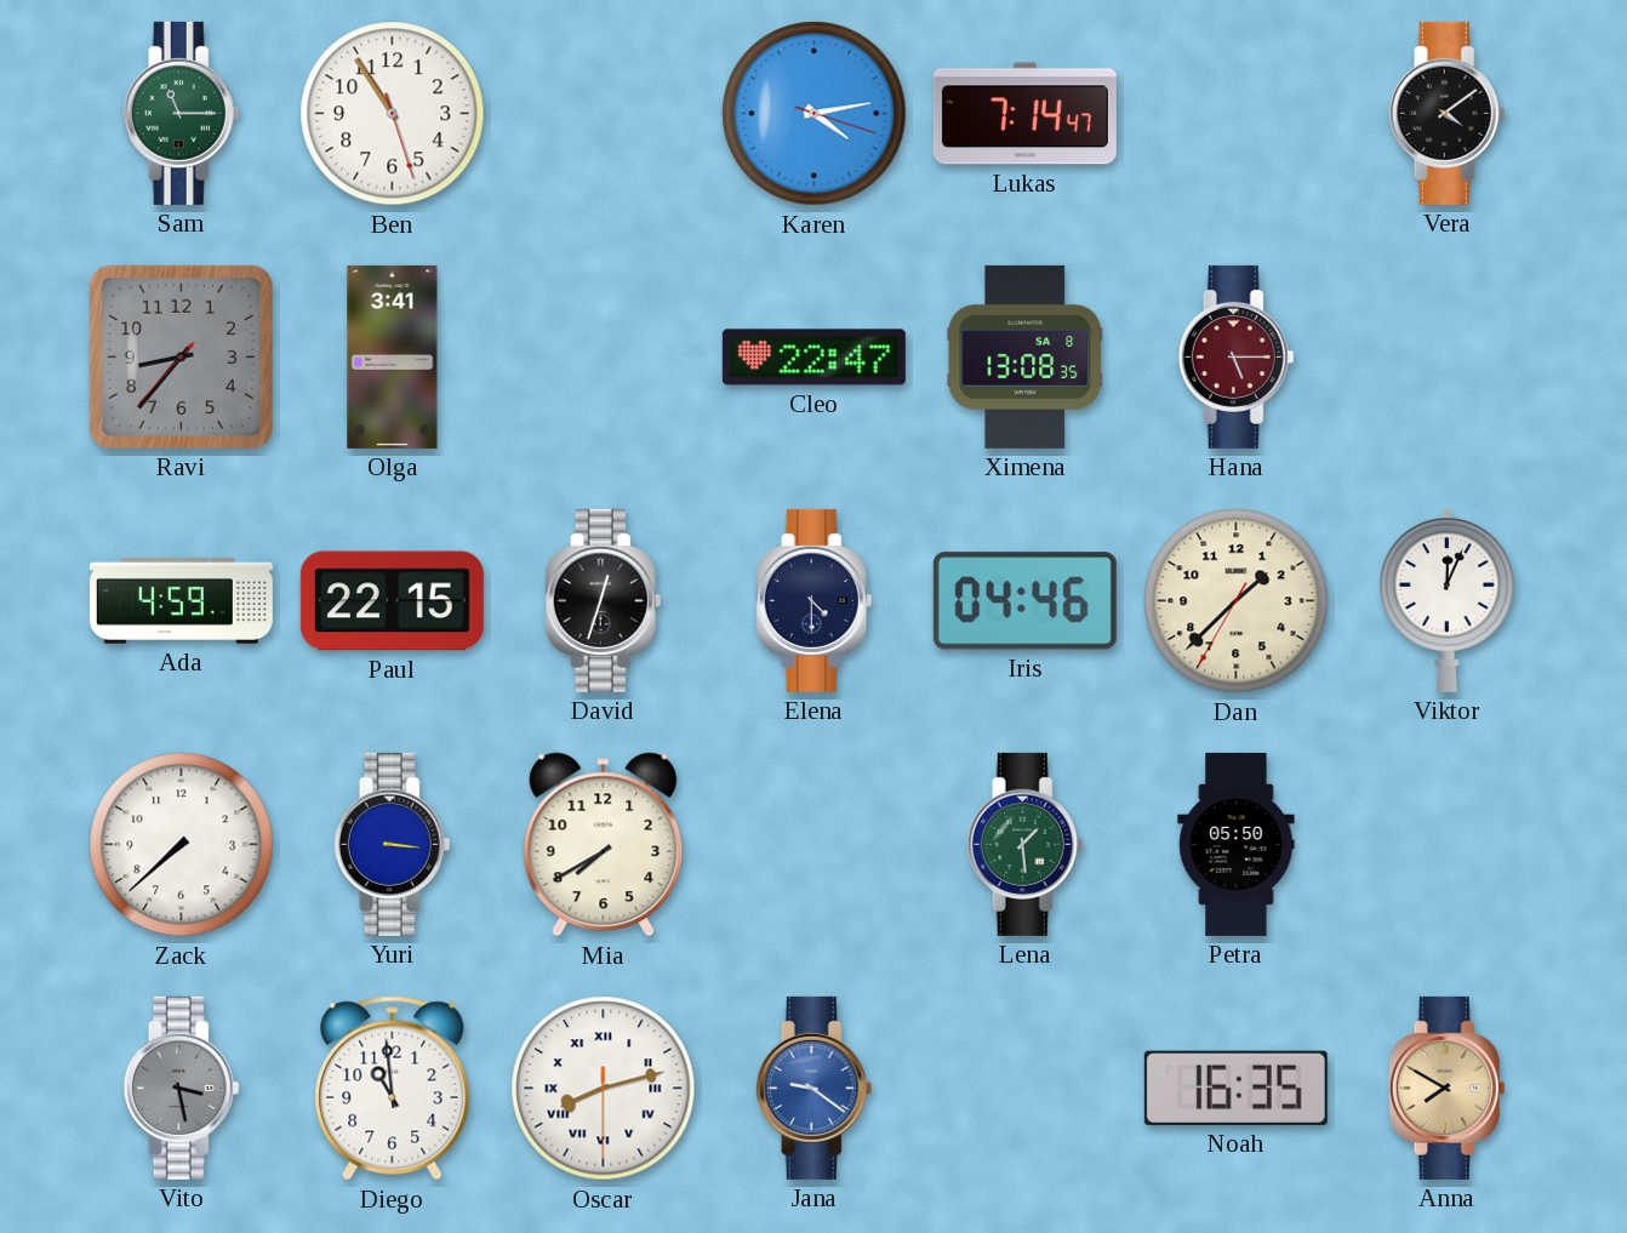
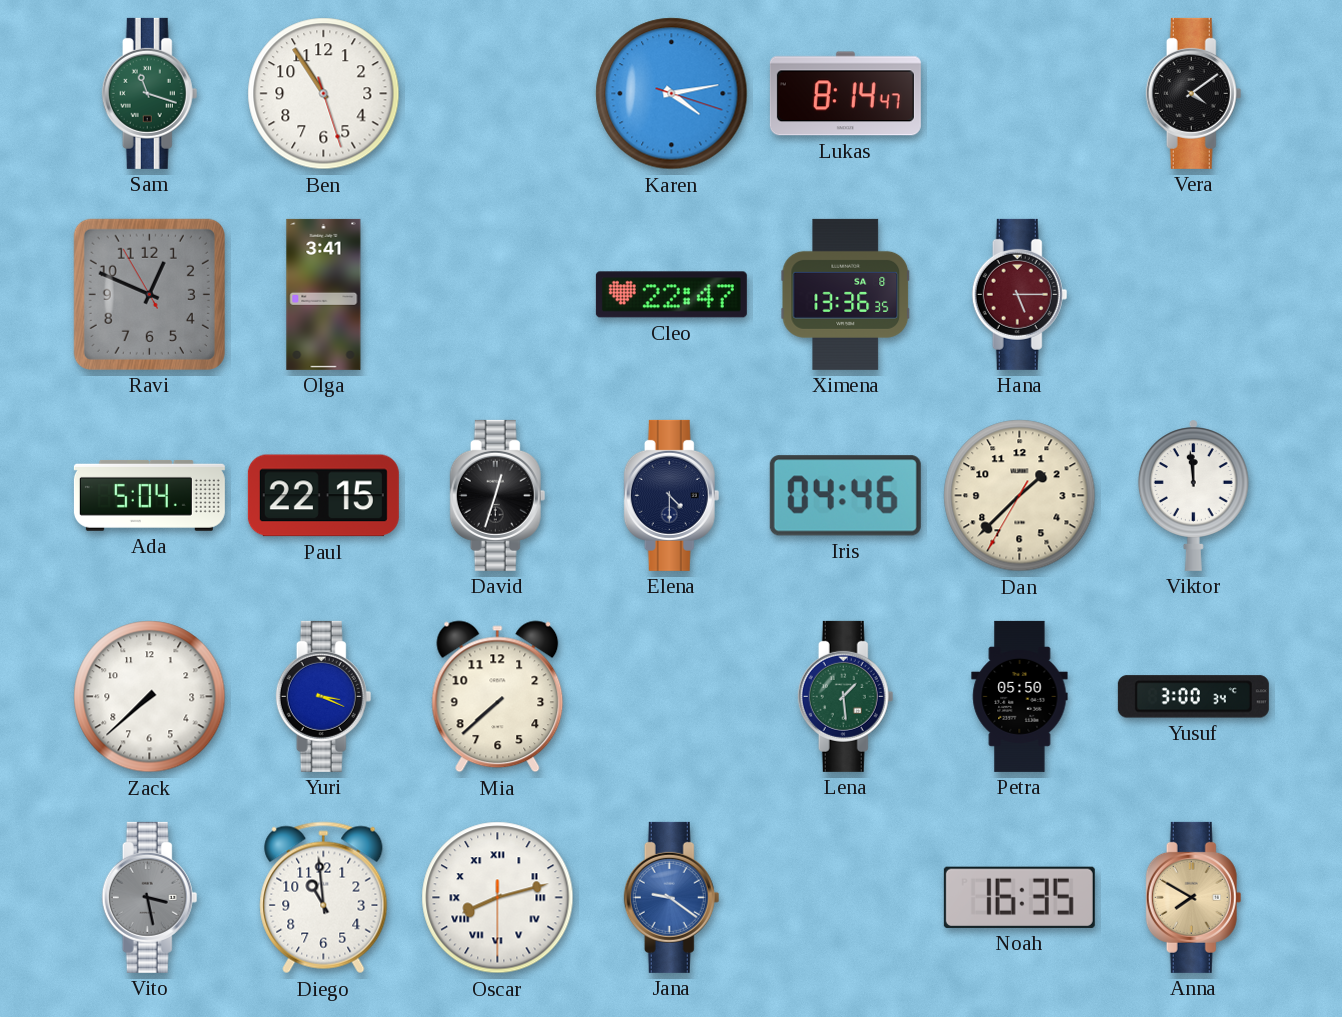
Sam: 11:15 -> 11:18 (150, 93)
Lukas: 7:14 -> 8:14 (845, 94)
Ravi: 8:36 -> 12:48 (149, 294)
Ximena: 13:08 -> 13:36 (846, 294)
Ada: 4:59 -> 5:04 (149, 495)
Viktor: 12:04 -> 11:59 (1193, 495)
Yuri: 3:16 -> 3:19 (324, 696)
Mia: 7:40 -> 7:38 (498, 697)
Yusuf: none -> 3:00 (1193, 697)
